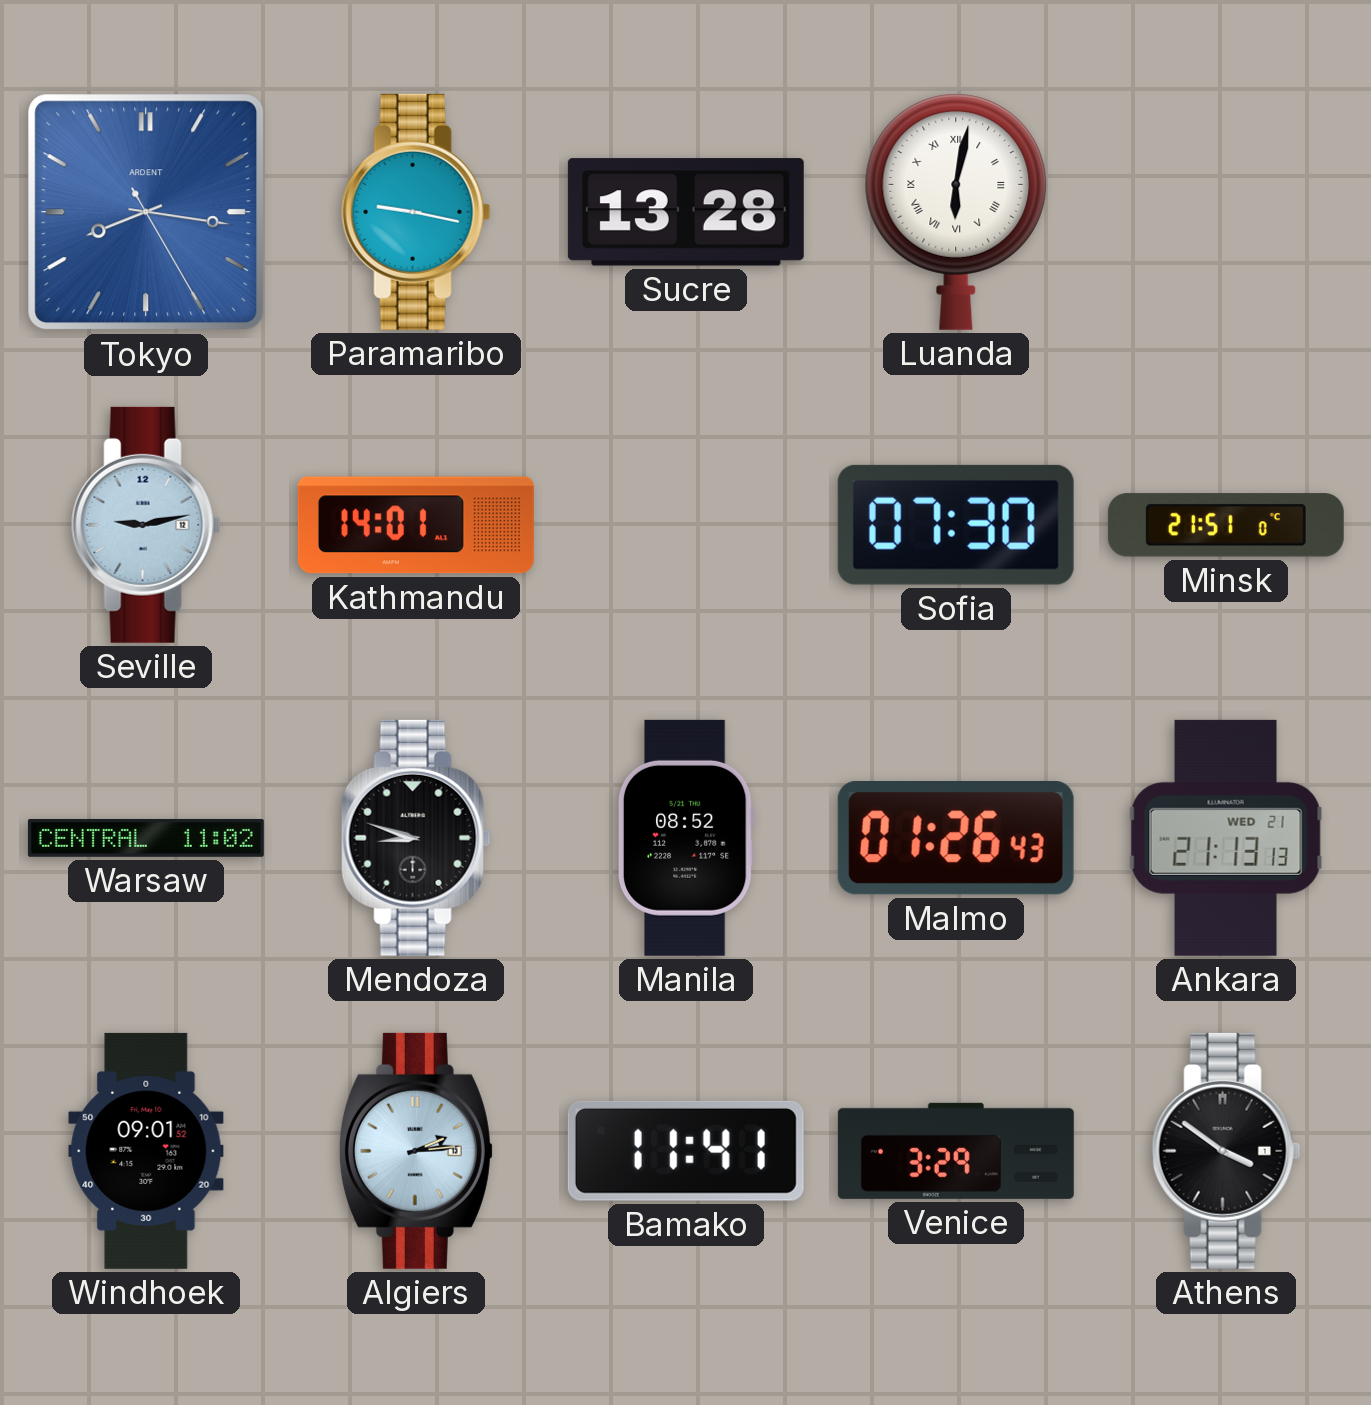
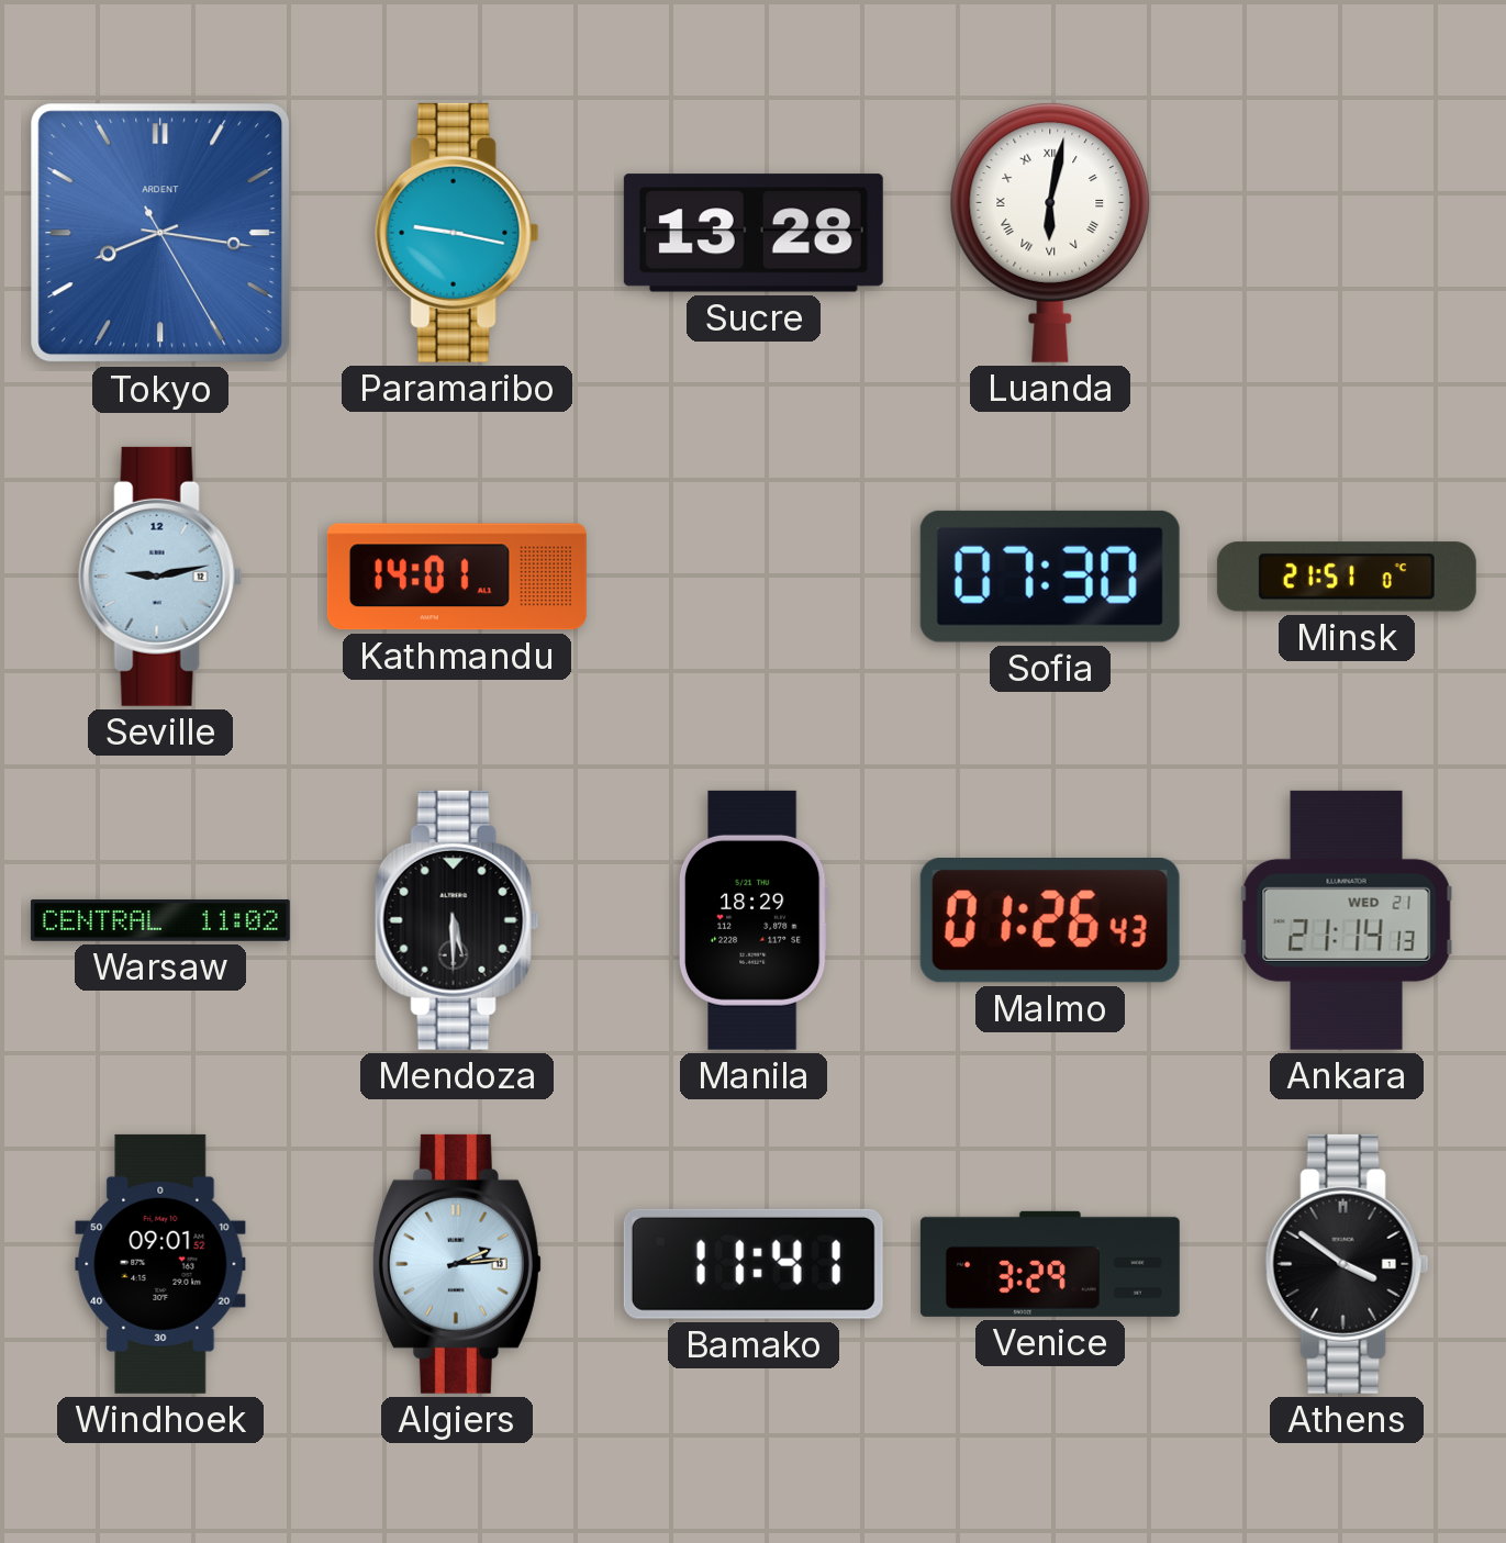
Mendoza: 8:48 -> 5:30 (457, 920)
Manila: 08:52 -> 18:29 (754, 920)
Ankara: 21:13 -> 21:14 (1347, 920)
